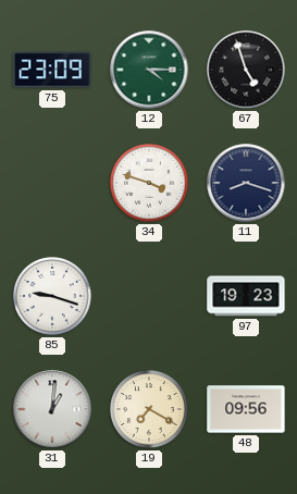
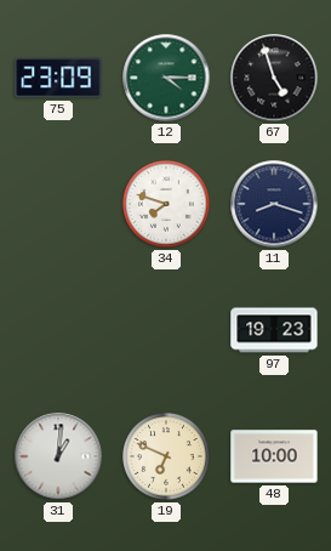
34: 3:48 -> 7:48 (167, 205)
85: 9:18 -> none (53, 297)
19: 7:20 -> 6:49 (167, 458)
48: 09:56 -> 10:00 (274, 456)
